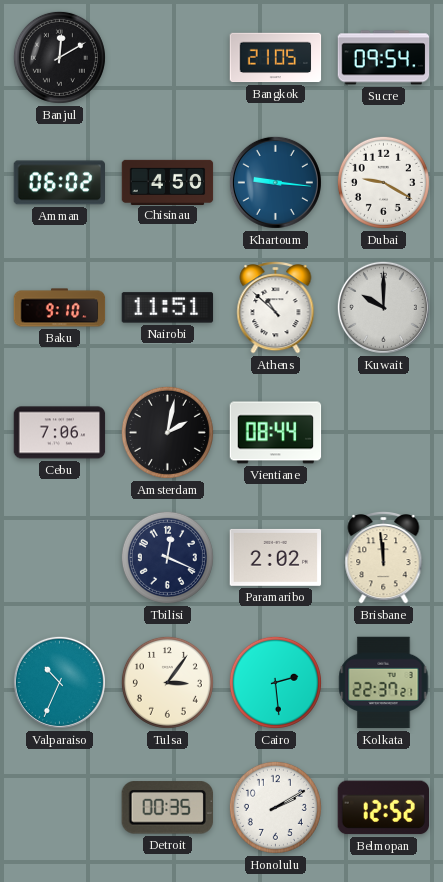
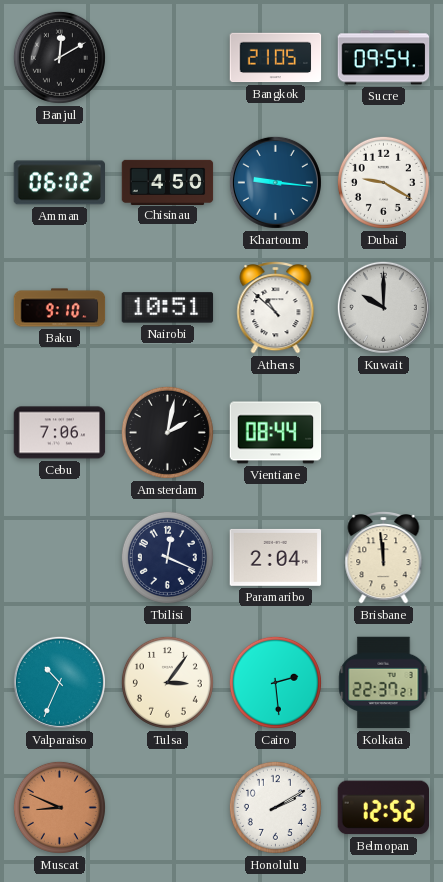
Nairobi: 11:51 -> 10:51 (168, 308)
Paramaribo: 2:02 -> 2:04 (276, 557)
Muscat: none -> 8:49 (59, 807)
Detroit: 00:35 -> none (167, 808)
